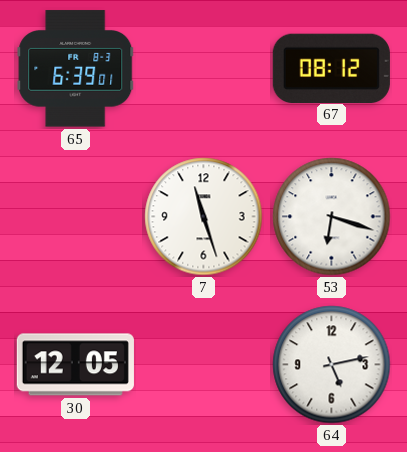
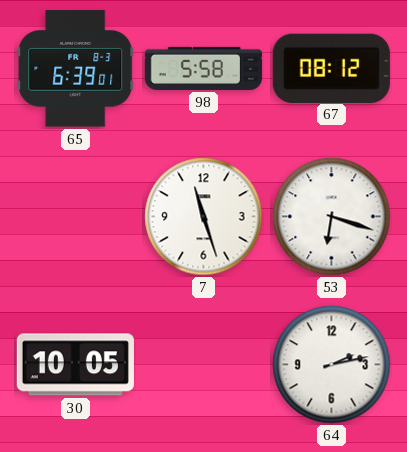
98: none -> 5:58 (203, 68)
30: 12:05 -> 10:05 (75, 365)
64: 5:13 -> 2:13 (332, 365)
